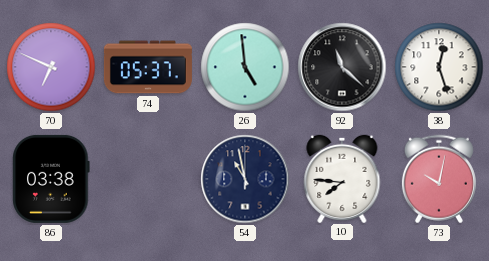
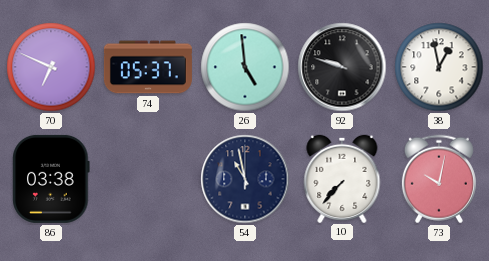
92: 11:22 -> 9:48 (342, 67)
38: 12:27 -> 12:58 (439, 67)
10: 7:46 -> 7:37 (342, 178)
